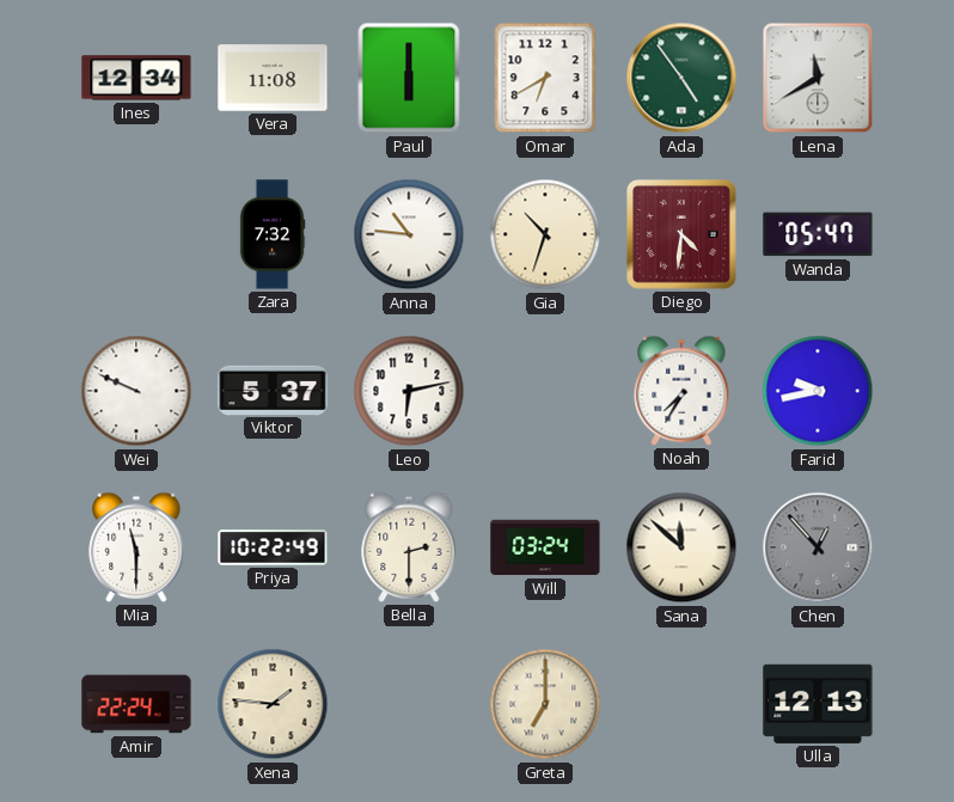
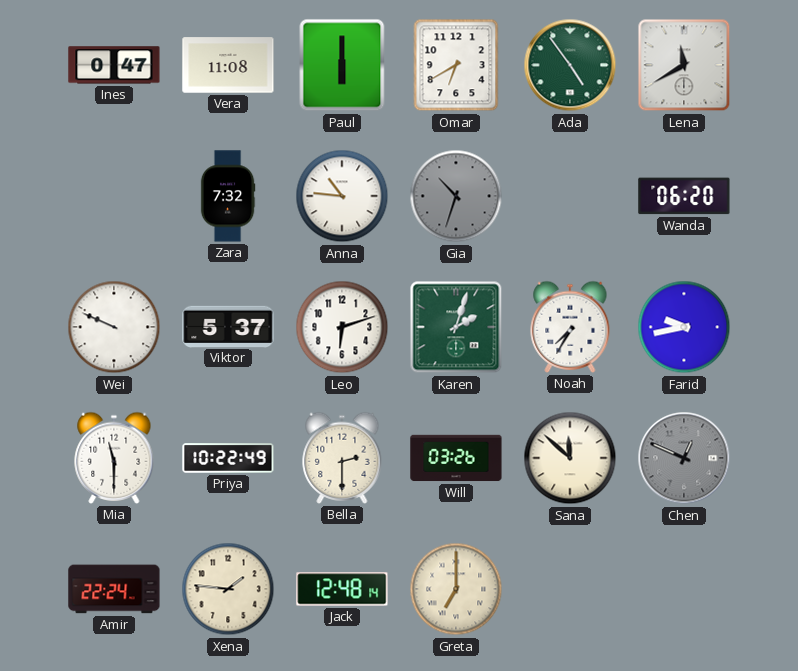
Ines: 12:34 -> 0:47 (114, 65)
Gia dial: cream -> grey (456, 196)
Diego: 4:31 -> none (681, 234)
Wanda: 05:47 -> 06:20 (684, 196)
Leo: 6:13 -> 6:12 (342, 327)
Karen: none -> 2:03 (456, 327)
Will: 03:24 -> 03:26 (456, 458)
Chen: 12:53 -> 12:49 (684, 458)
Jack: none -> 12:48 (342, 589)
Ulla: 12:13 -> none (818, 704)
